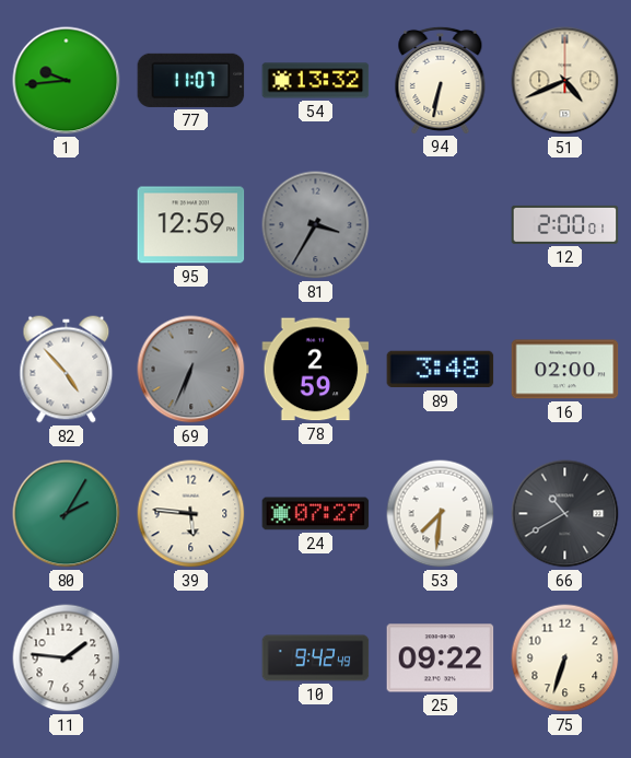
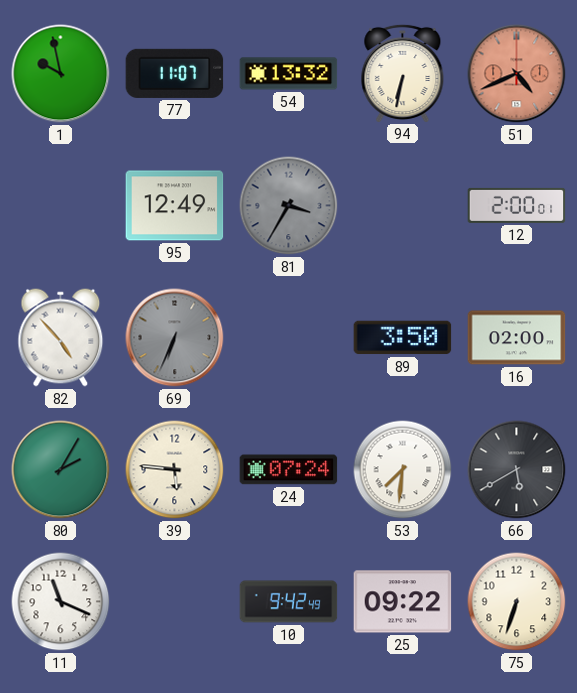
1: 9:44 -> 9:58 (61, 74)
51 dial: cream -> salmon (517, 74)
95: 12:59 -> 12:49 (175, 206)
78: 2:59 -> none (316, 370)
89: 3:48 -> 3:50 (403, 338)
24: 07:27 -> 07:24 (289, 470)
66: 10:40 -> 5:40 (517, 470)
11: 1:46 -> 11:19 (61, 602)
